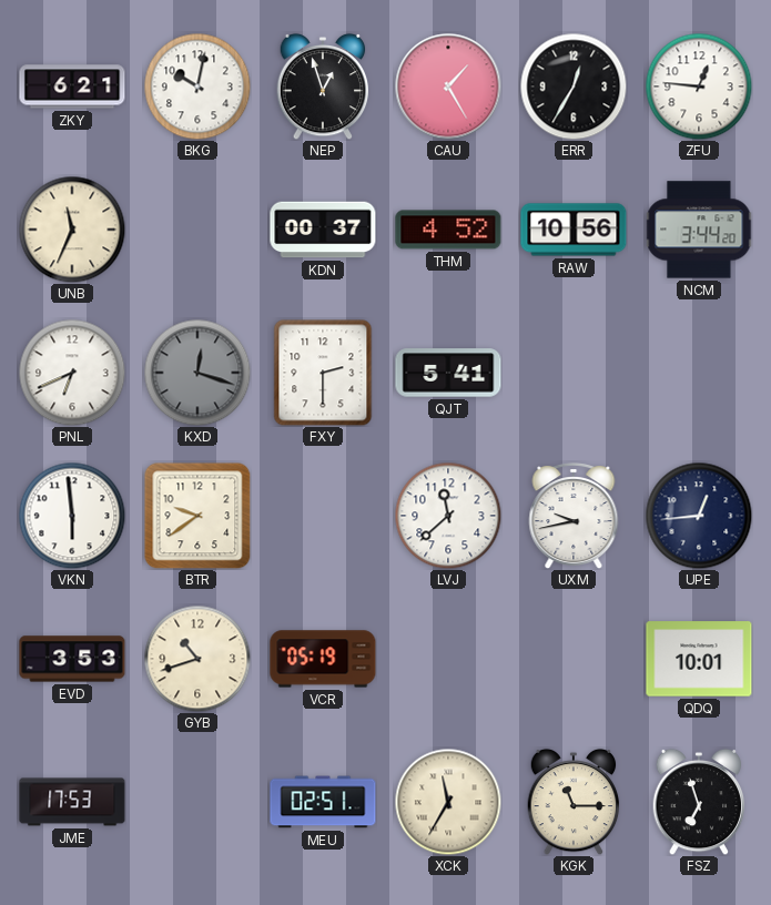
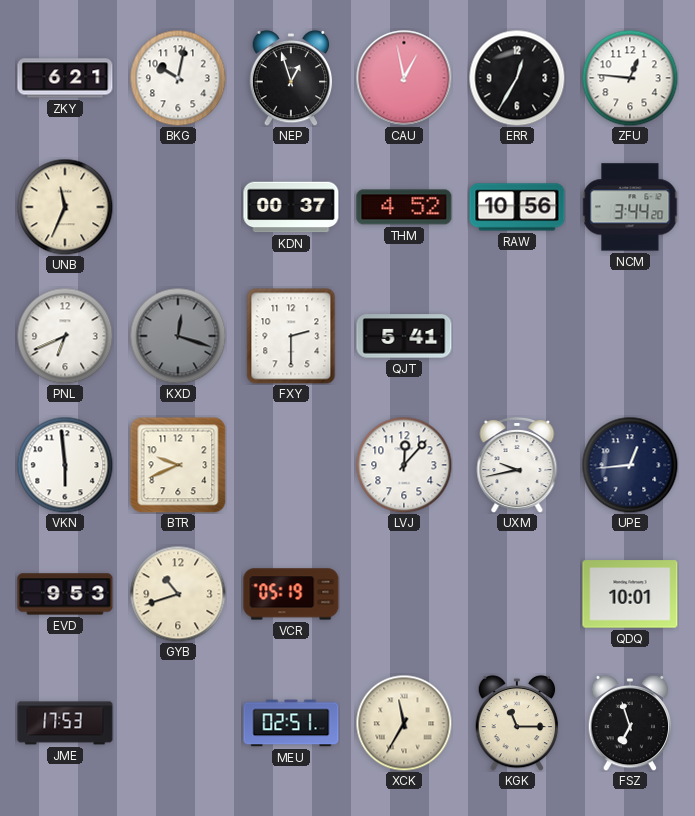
CAU: 1:25 -> 12:58 (404, 78)
BTR: 9:39 -> 9:41 (178, 465)
LVJ: 11:38 -> 12:07 (404, 465)
EVD: 3:53 -> 9:53 (65, 594)
